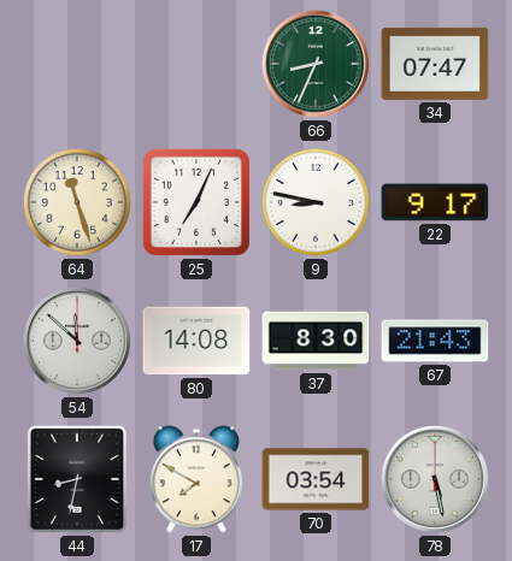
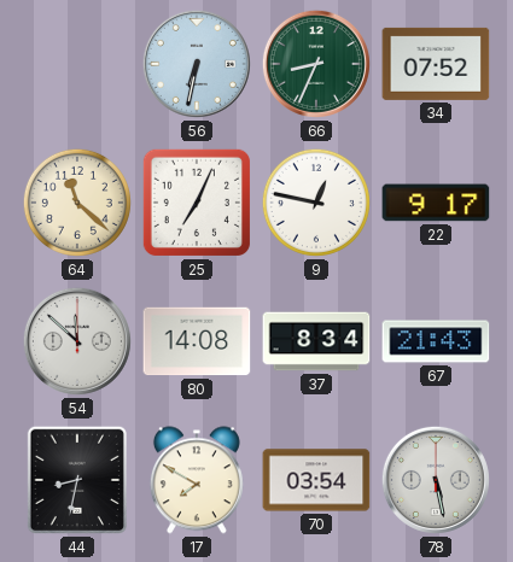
56: none -> 6:32 (197, 64)
34: 07:47 -> 07:52 (436, 64)
64: 11:27 -> 11:22 (77, 203)
9: 8:47 -> 12:47 (316, 203)
37: 8:30 -> 8:34 (316, 341)
